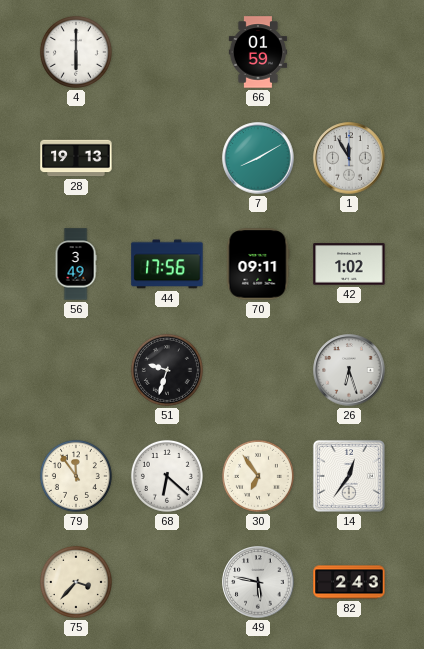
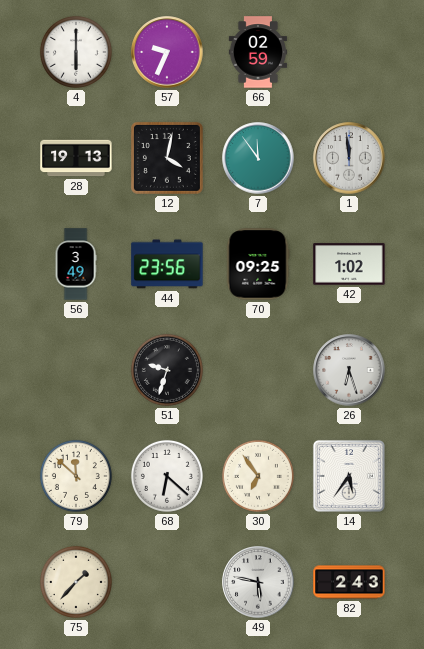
57: none -> 9:34 (167, 52)
66: 01:59 -> 02:59 (258, 52)
12: none -> 4:02 (167, 158)
7: 8:10 -> 11:54 (258, 158)
1: 11:55 -> 11:59 (349, 158)
44: 17:56 -> 23:56 (167, 264)
70: 09:11 -> 09:25 (258, 264)
79: 11:54 -> 11:52 (76, 476)
14: 12:36 -> 5:36 (349, 476)
75: 3:37 -> 1:37 (76, 582)
